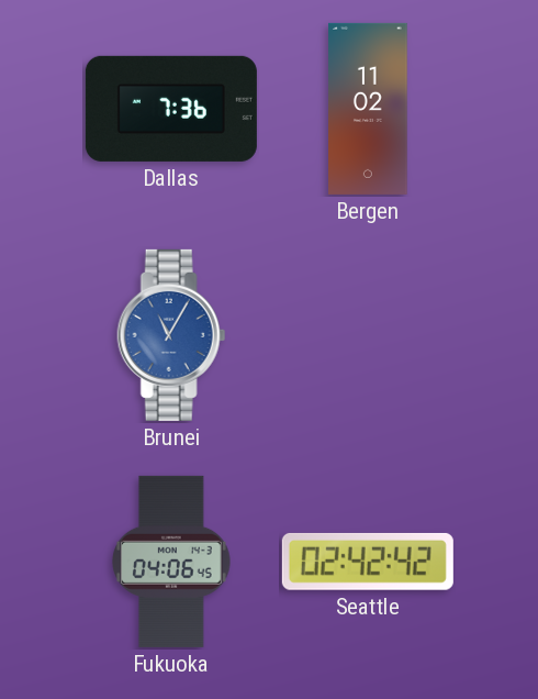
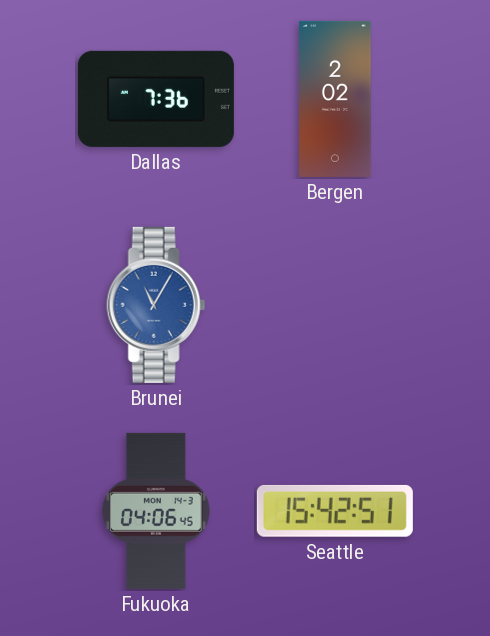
Bergen: 11:02 -> 2:02 (335, 99)
Seattle: 02:42 -> 15:42 (335, 511)
